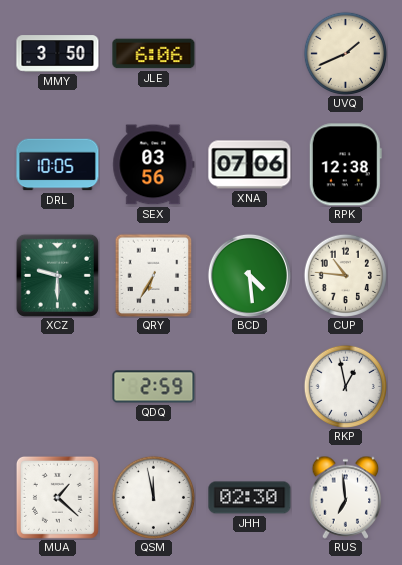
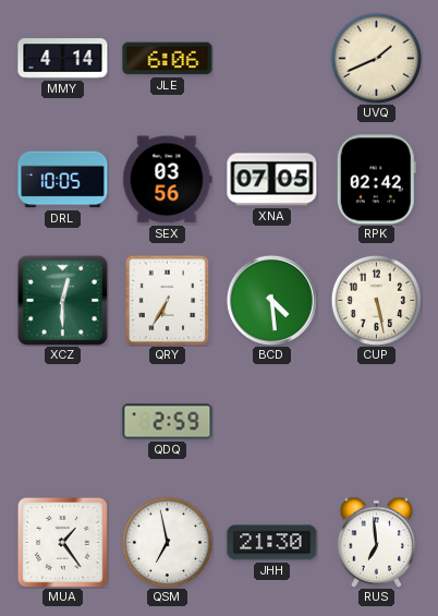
MMY: 3:50 -> 4:14 (63, 59)
XNA: 07:06 -> 07:05 (272, 180)
RPK: 12:38 -> 02:42 (376, 180)
XCZ: 9:30 -> 12:30 (62, 300)
CUP: 10:46 -> 5:28 (376, 300)
RKP: 12:58 -> none (345, 386)
MUA: 1:22 -> 1:24 (62, 542)
QSM: 11:58 -> 6:58 (167, 542)
JHH: 02:30 -> 21:30 (272, 543)
